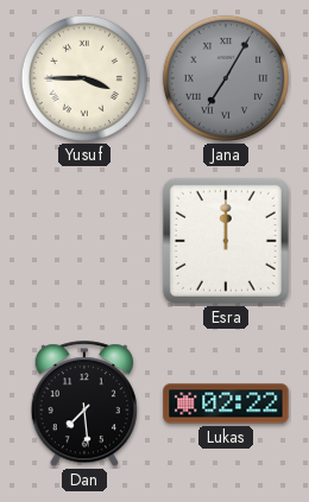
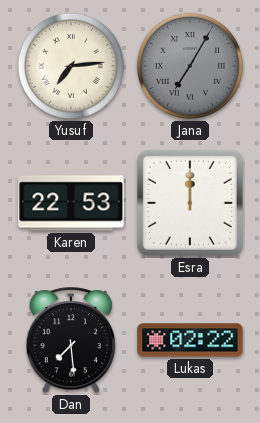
Yusuf: 3:45 -> 7:14 (71, 66)
Karen: none -> 22:53 (71, 203)
